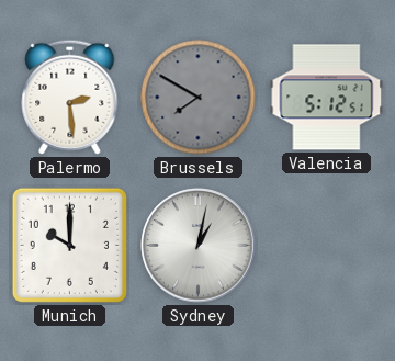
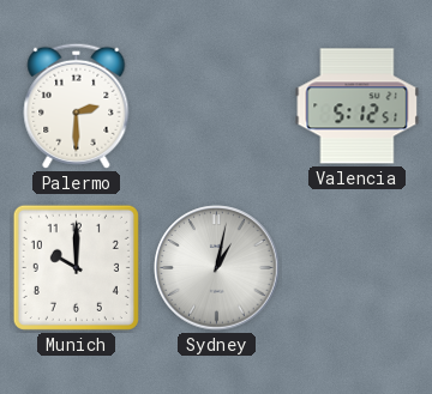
Palermo: 2:29 -> 2:30 (77, 105)
Brussels: 7:50 -> none (199, 98)
